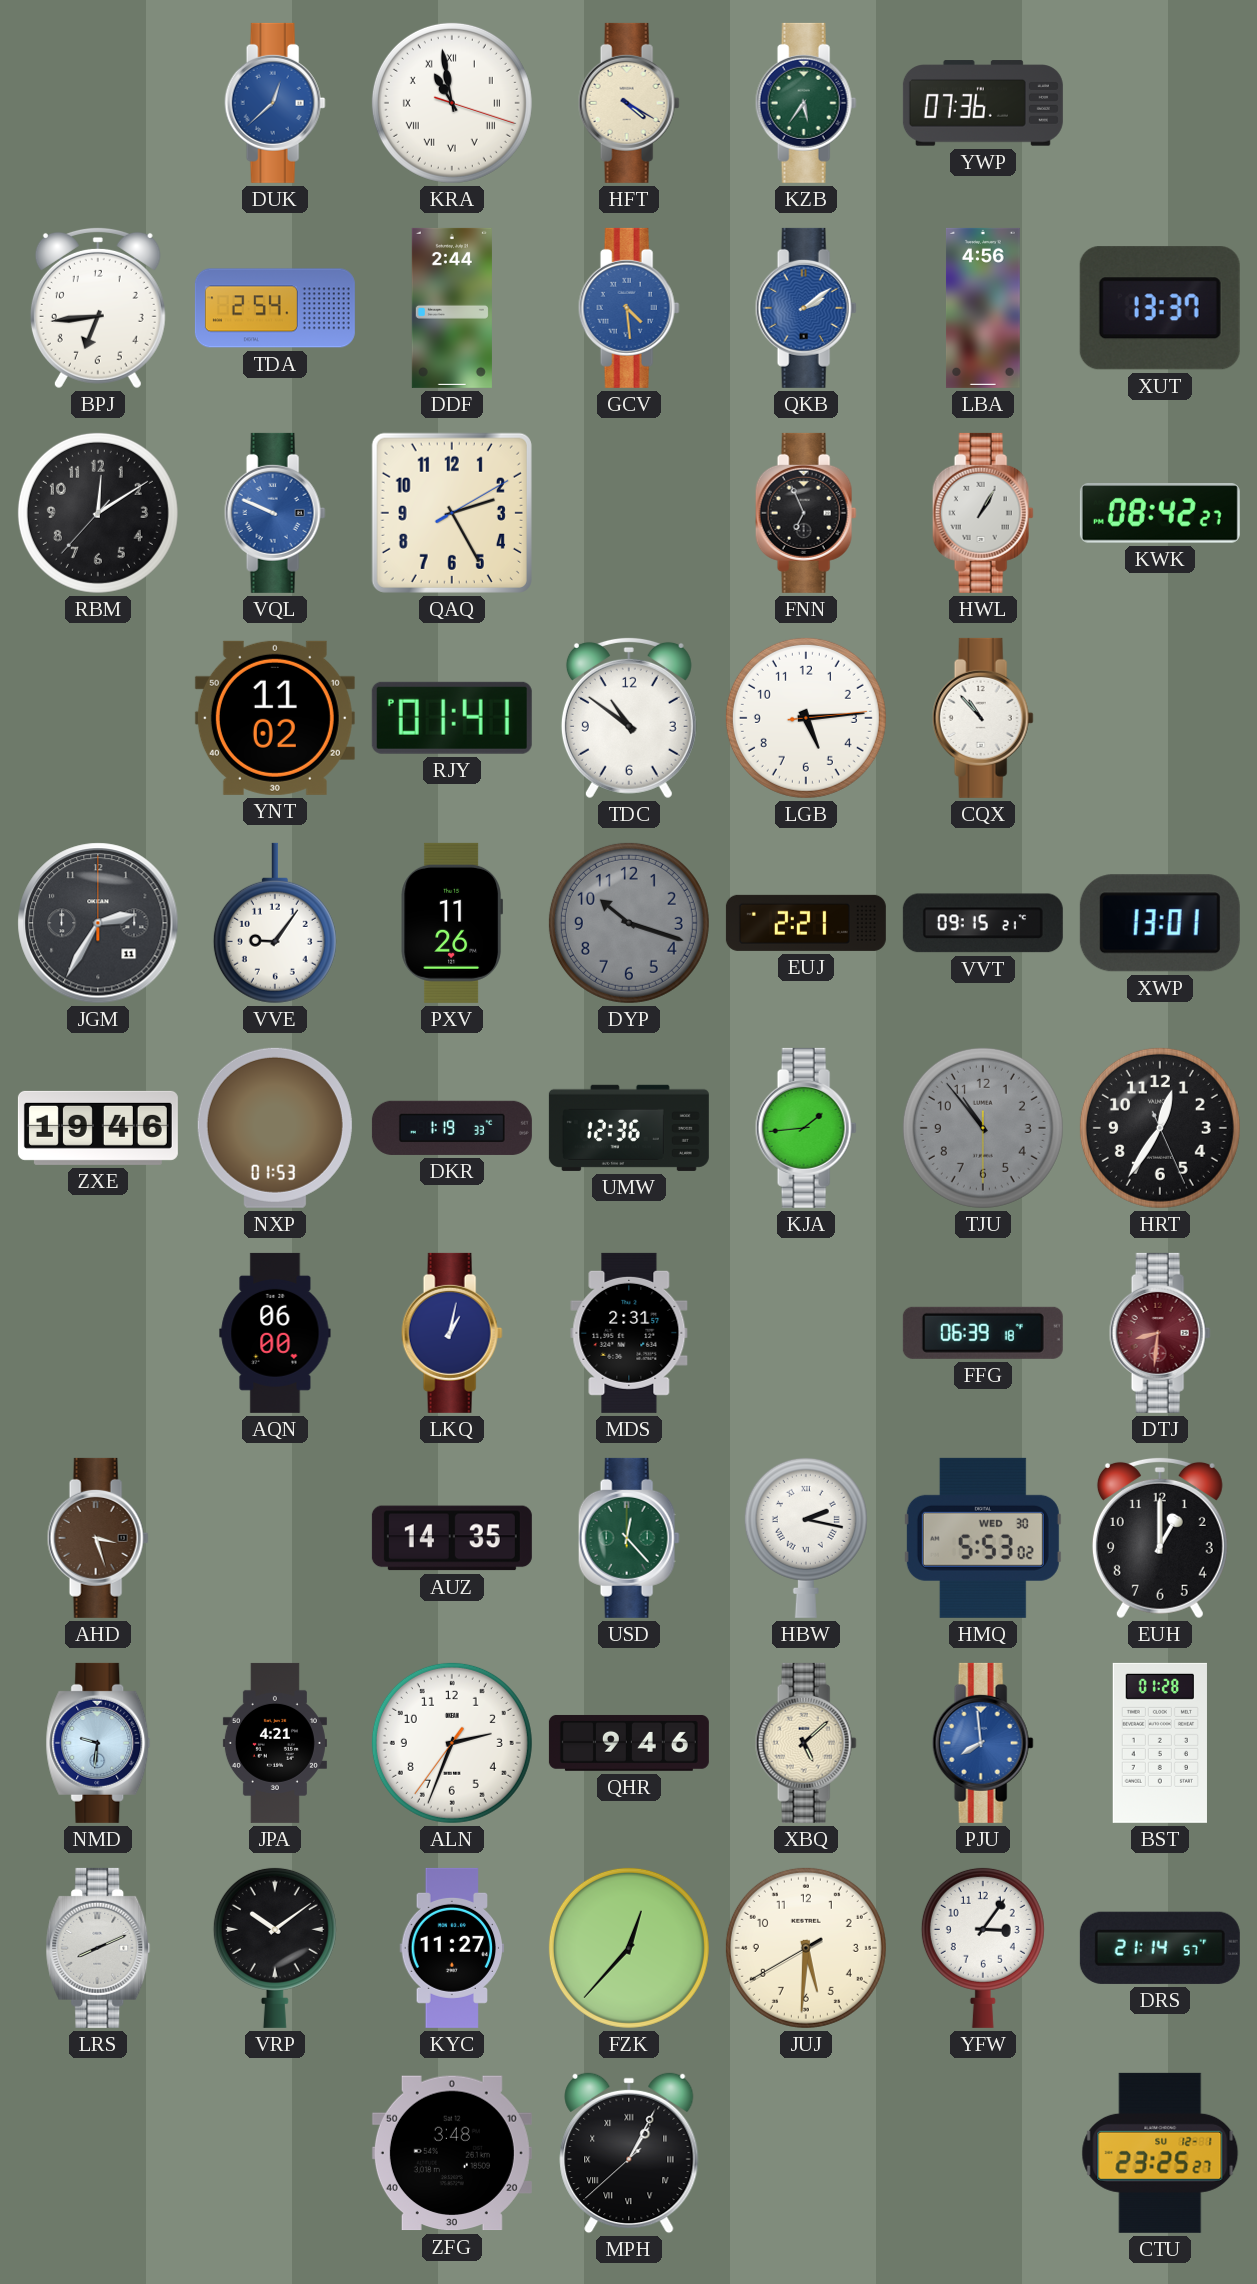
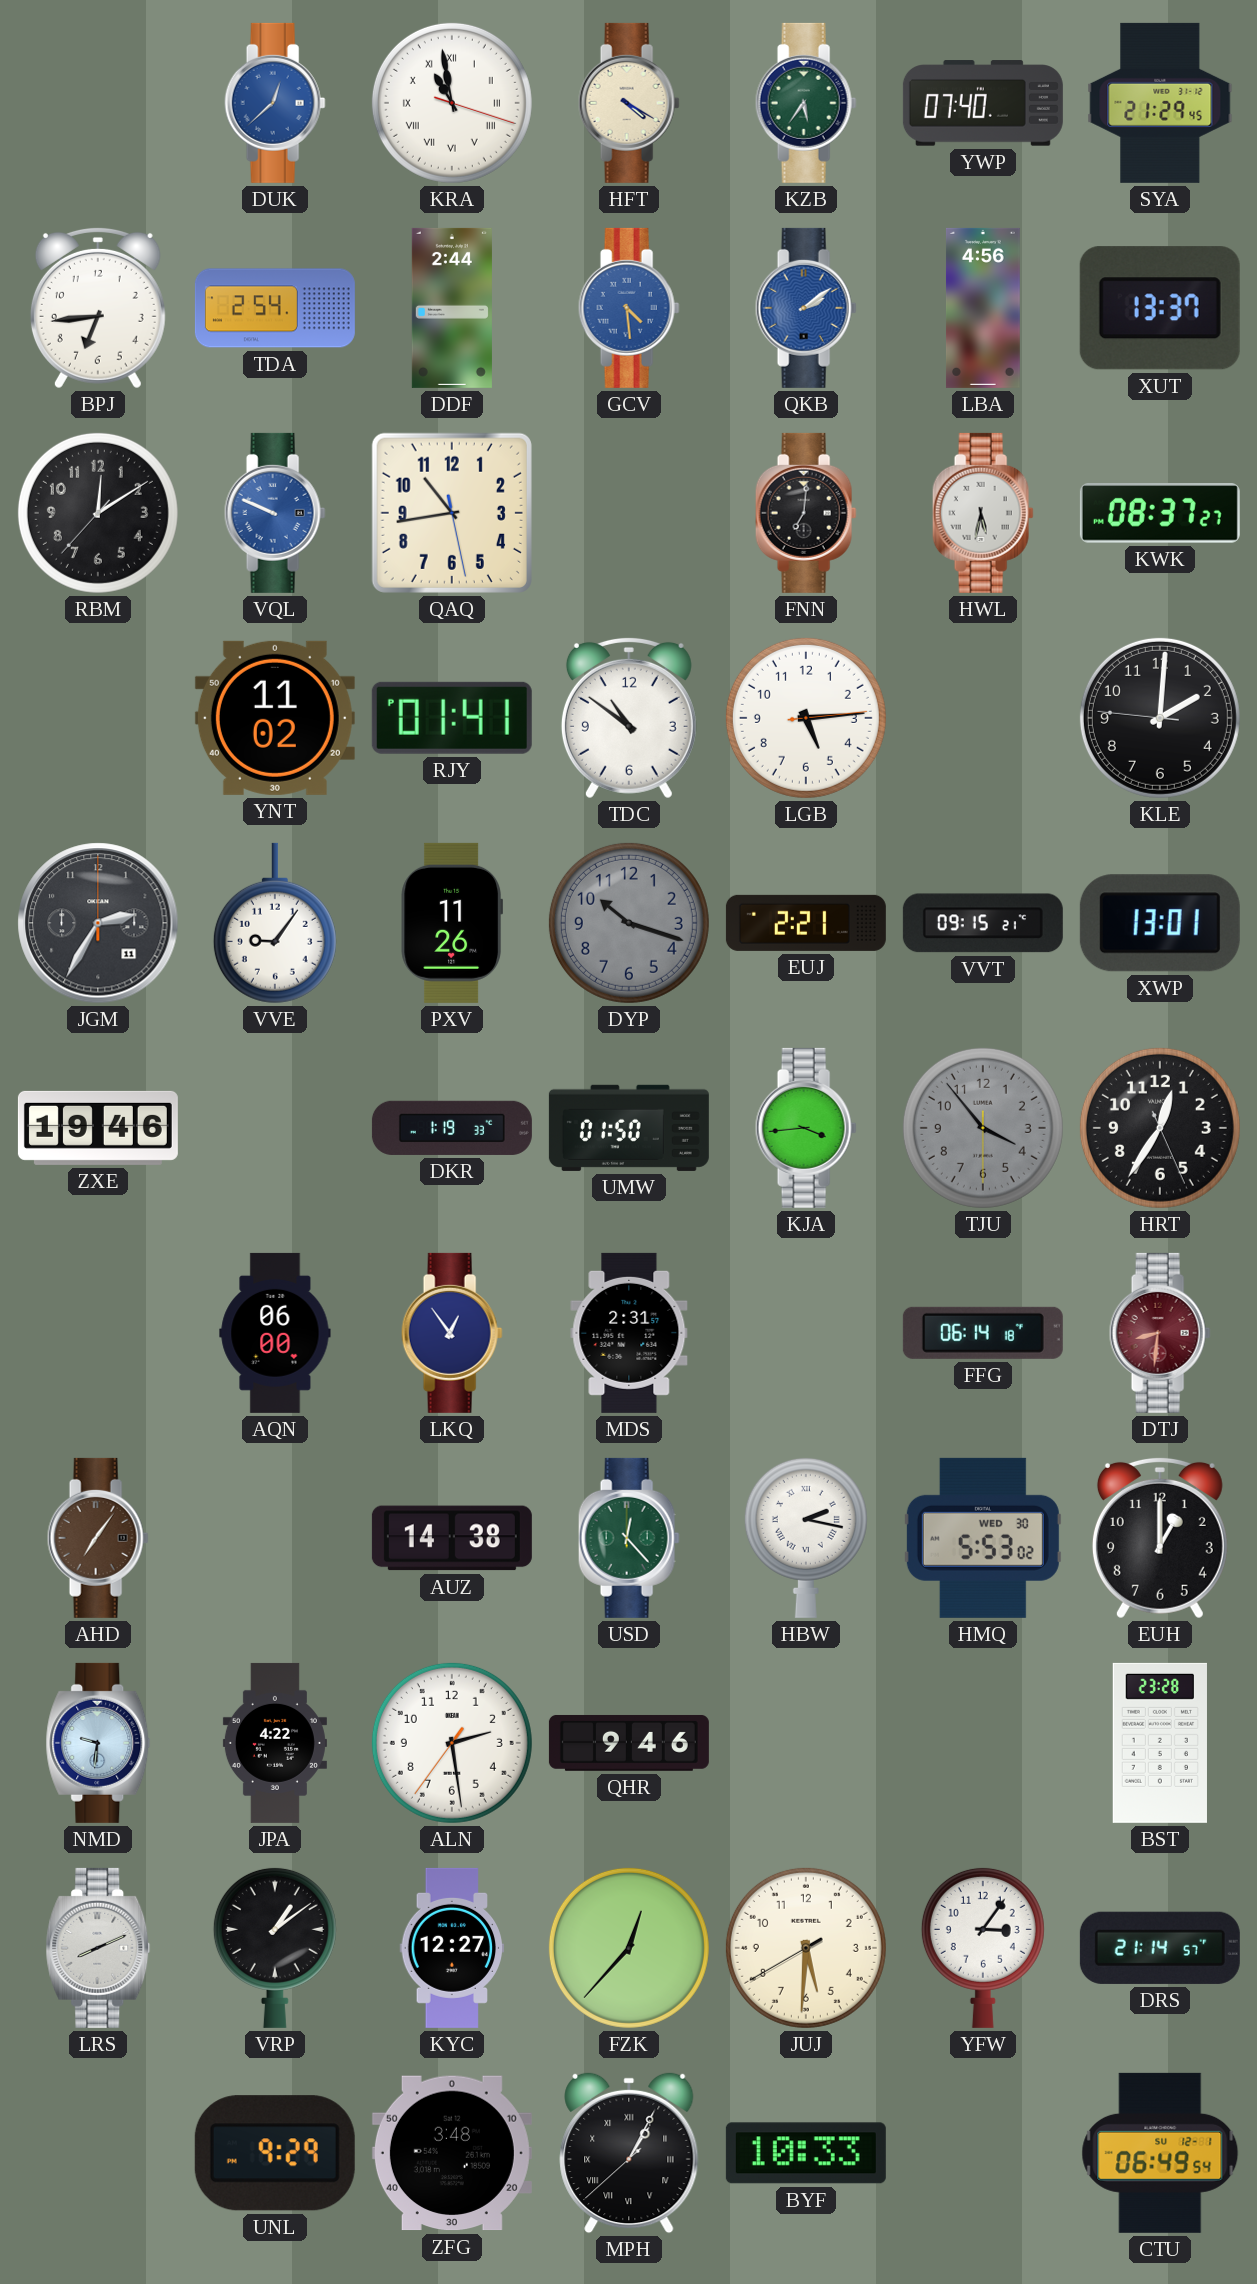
YWP: 07:36 -> 07:40 (983, 103)
SYA: none -> 21:29 (1160, 103)
QAQ: 2:25 -> 10:43 (452, 513)
FNN: 6:56 -> 7:01 (806, 513)
HWL: 1:05 -> 5:32 (983, 513)
KWK: 08:42 -> 08:37 (1160, 514)
CQX: 10:53 -> none (983, 718)
KLE: none -> 2:00 (1160, 718)
NXP: 01:53 -> none (275, 1128)
UMW: 12:36 -> 01:50 (629, 1128)
KJA: 1:44 -> 3:44 (806, 1128)
TJU: 10:53 -> 3:53 (983, 1128)
LKQ: 1:02 -> 12:54 (452, 1333)
FFG: 06:39 -> 06:14 (983, 1333)
AHD: 3:27 -> 7:06 (98, 1538)
AUZ: 14:35 -> 14:38 (452, 1538)
JPA: 4:21 -> 4:22 (275, 1743)
ALN: 2:33 -> 2:28 (452, 1743)
XBQ: 5:08 -> none (806, 1743)
PJU: 7:59 -> none (983, 1743)
BST: 01:28 -> 23:28 (1160, 1743)
VRP: 10:09 -> 1:09 (275, 1947)
KYC: 11:27 -> 12:27 (452, 1948)
UNL: none -> 9:29 (275, 2153)
BYF: none -> 10:33 (806, 2153)
CTU: 23:25 -> 06:49 (1160, 2153)
